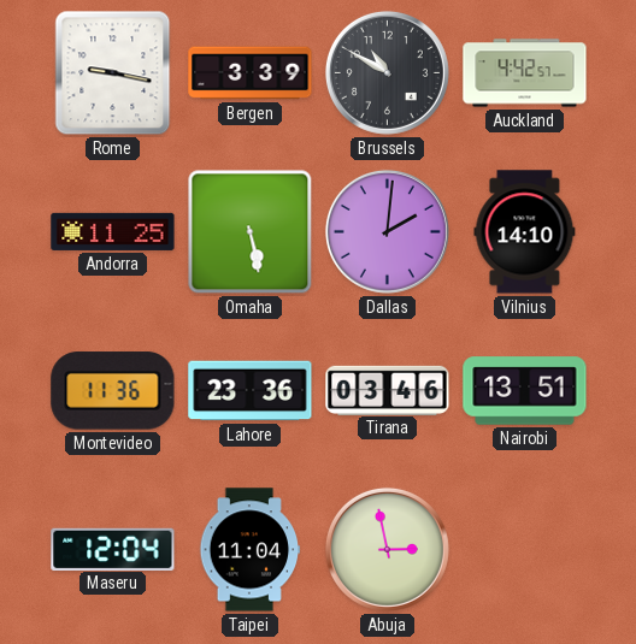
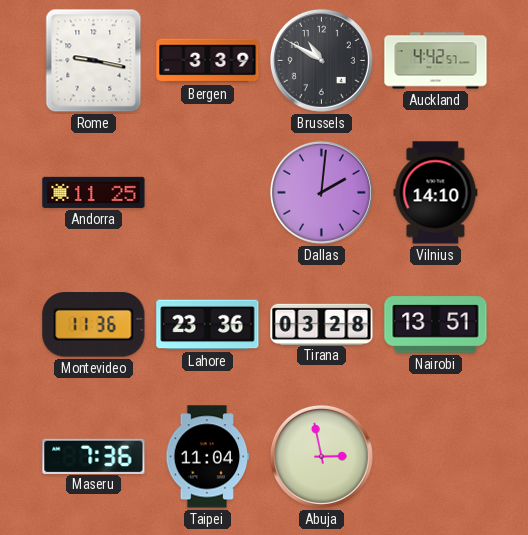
Omaha: 5:28 -> none (251, 232)
Tirana: 03:46 -> 03:28 (322, 324)
Maseru: 12:04 -> 7:36 (94, 456)
